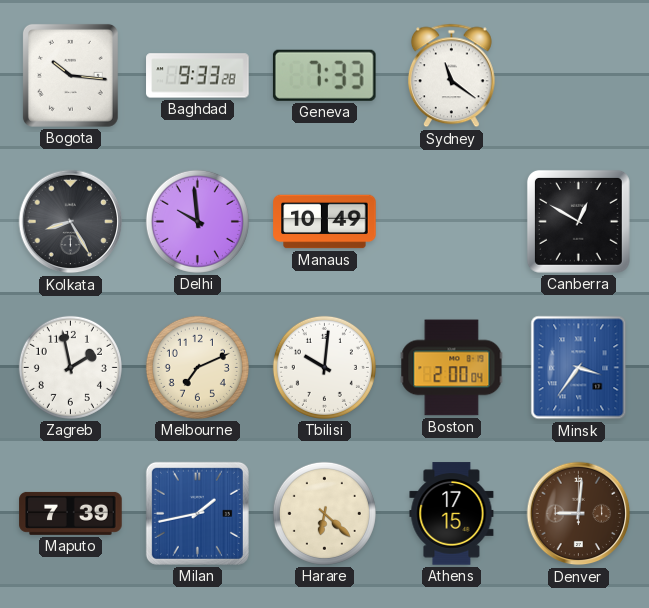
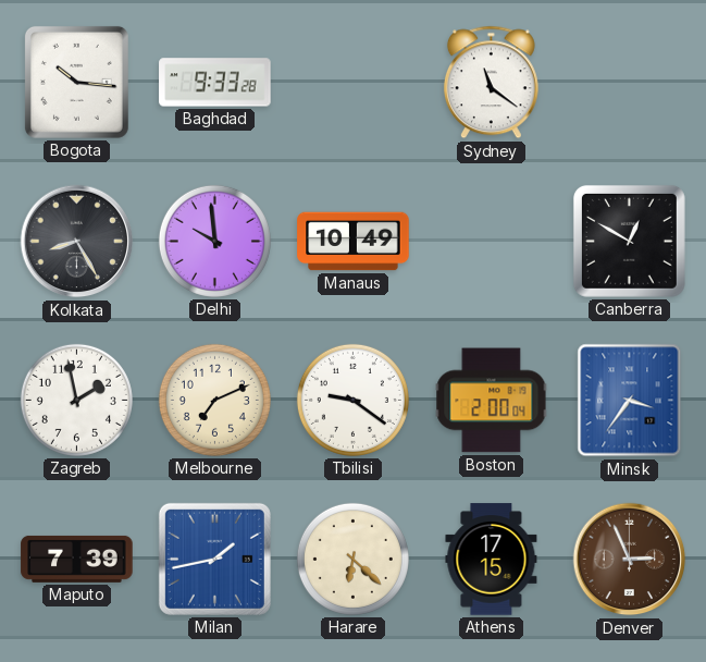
Geneva: 7:33 -> none (324, 75)
Tbilisi: 10:01 -> 9:21 (352, 400)
Denver: 9:01 -> 2:56 (630, 560)
